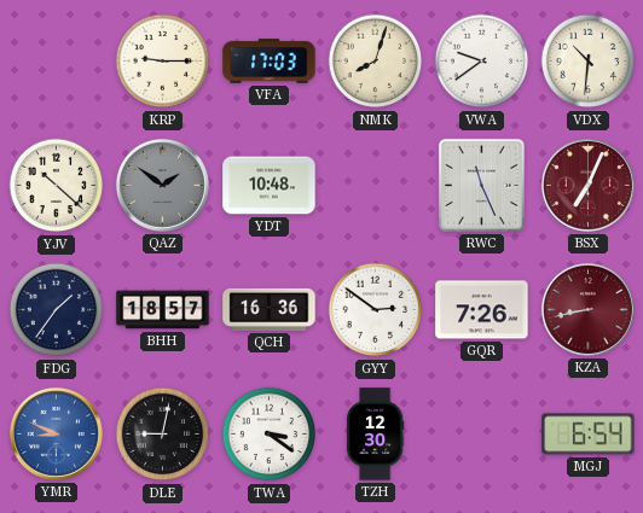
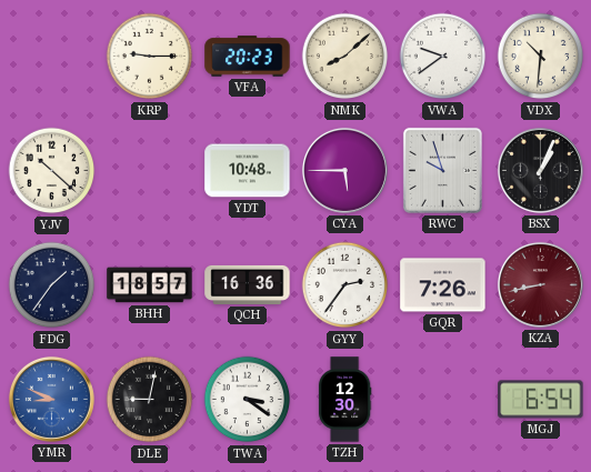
VFA: 17:03 -> 20:23 (248, 57)
NMK: 8:03 -> 8:08 (345, 57)
QAZ: 1:51 -> none (162, 185)
CYA: none -> 5:45 (344, 170)
RWC: 11:26 -> 9:57 (442, 170)
BSX: 7:04 -> 1:04 (540, 170)
BSX dial: burgundy -> black (540, 170)
GYY: 2:51 -> 2:36 (345, 285)
